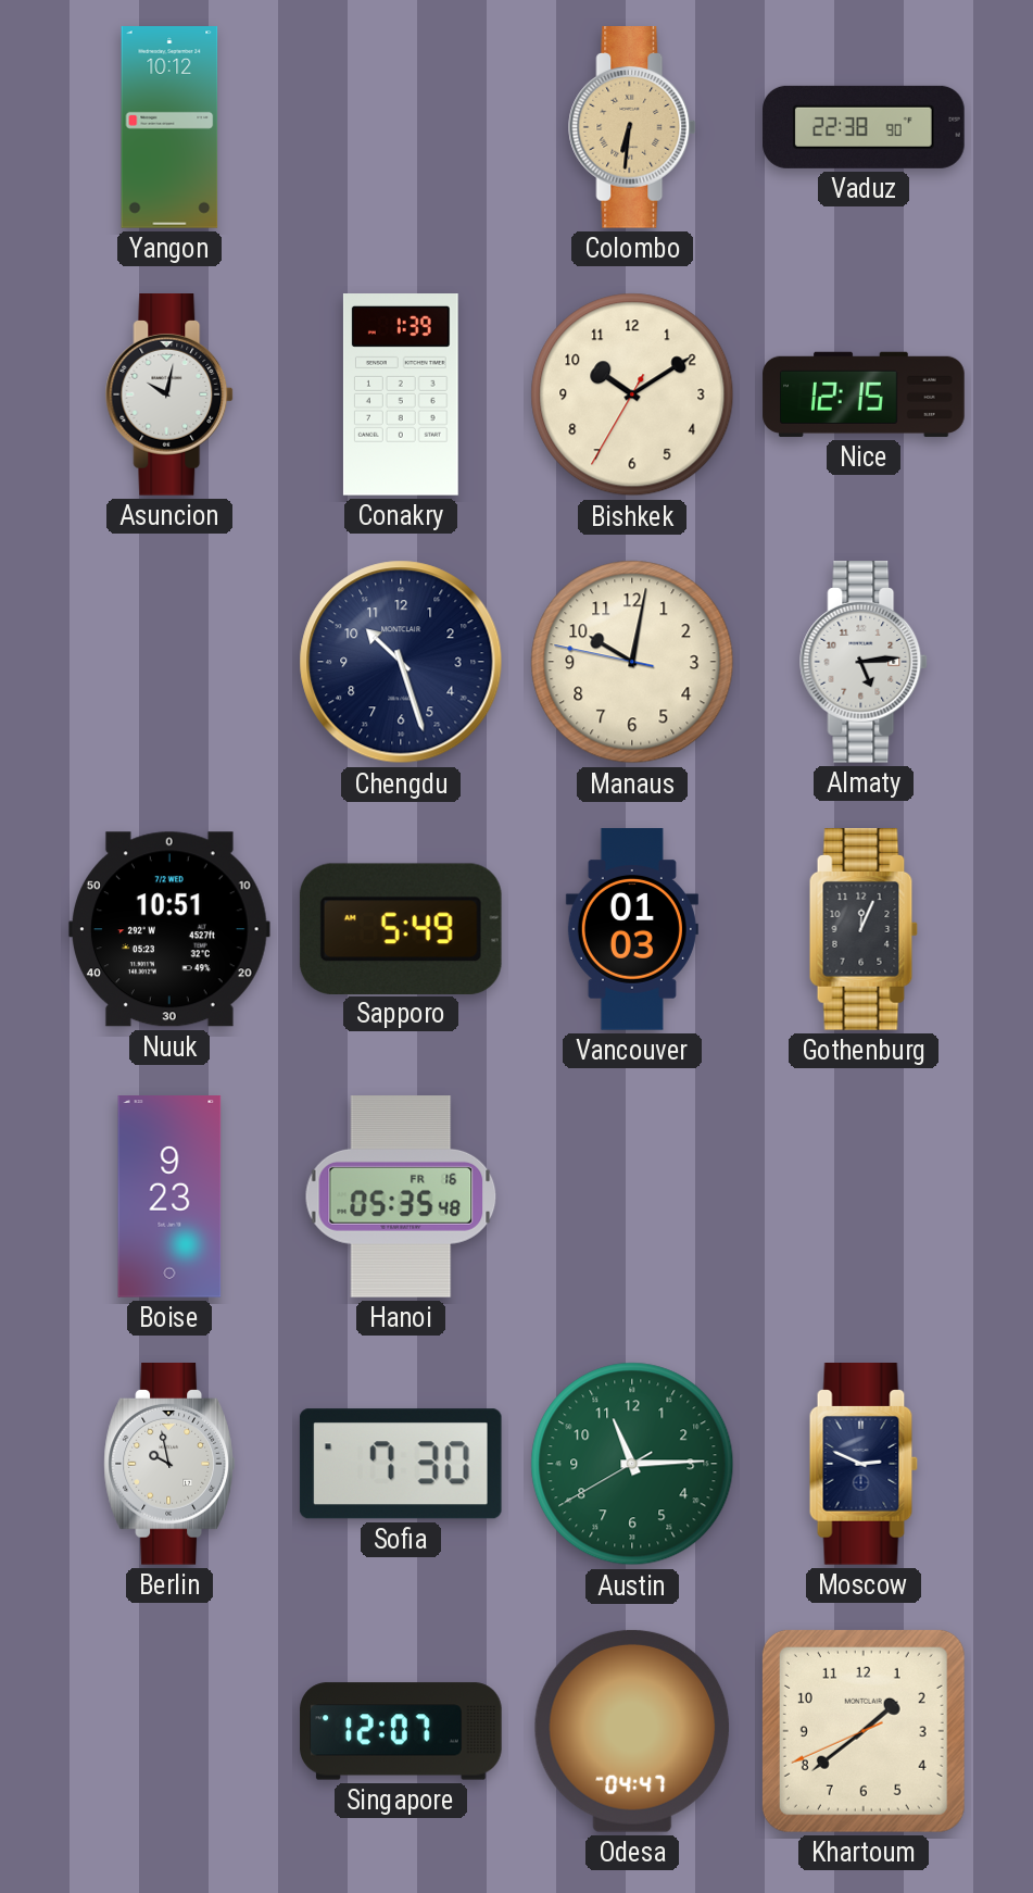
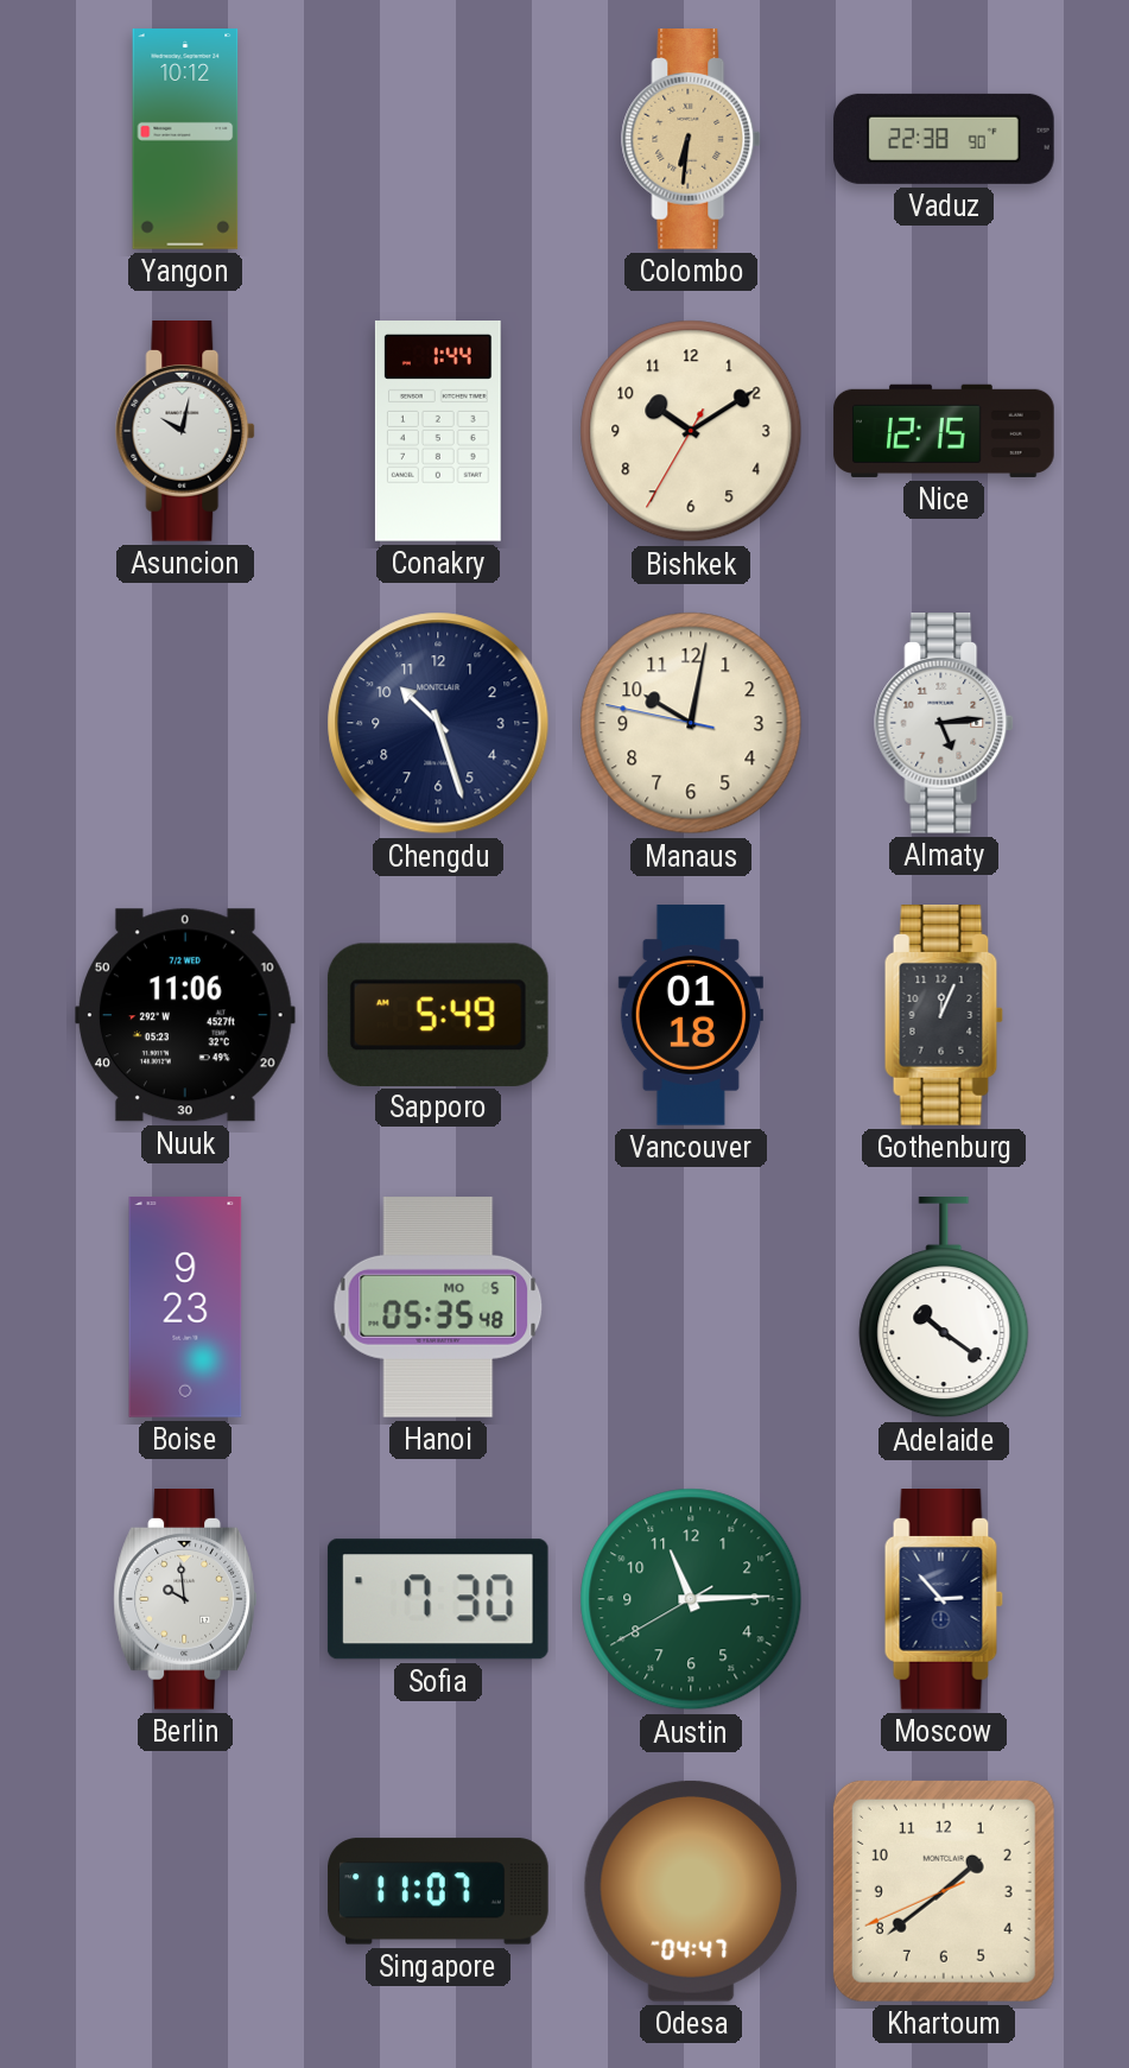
Conakry: 1:39 -> 1:44 (438, 432)
Nuuk: 10:51 -> 11:06 (185, 1015)
Vancouver: 01:03 -> 01:18 (691, 1015)
Hanoi date: FR 16 -> MO 5 (438, 1308)
Adelaide: none -> 10:21 (944, 1308)
Berlin: 9:58 -> 9:59 (185, 1600)
Moscow: 2:49 -> 2:53 (944, 1600)
Singapore: 12:07 -> 11:07 (438, 1891)
